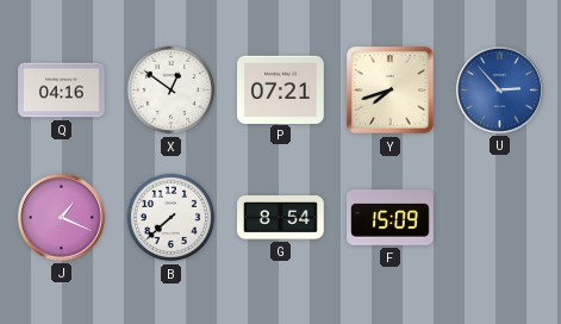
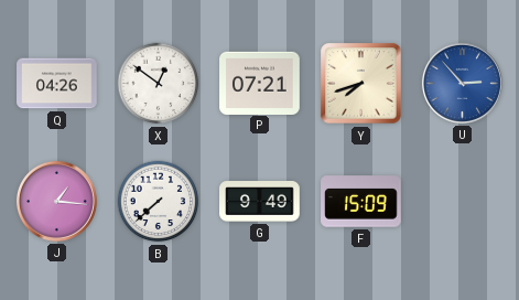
Q: 04:16 -> 04:26 (57, 84)
J: 1:19 -> 1:16 (56, 201)
G: 8:54 -> 9:49 (260, 202)
